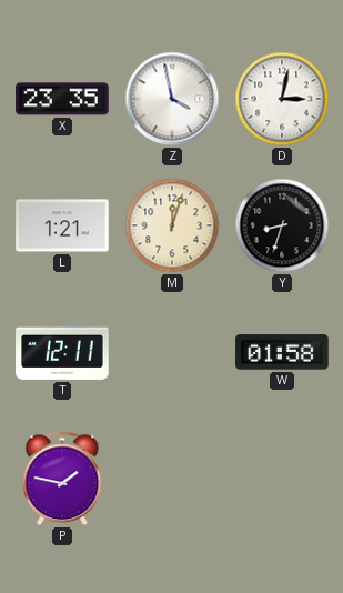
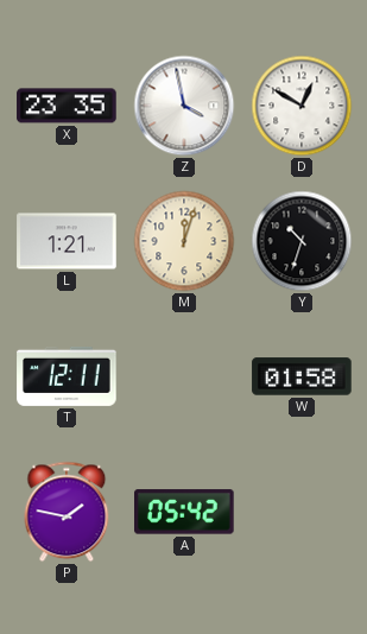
D: 3:02 -> 12:50 (302, 106)
Y: 8:33 -> 10:33 (302, 241)
A: none -> 05:42 (184, 512)
